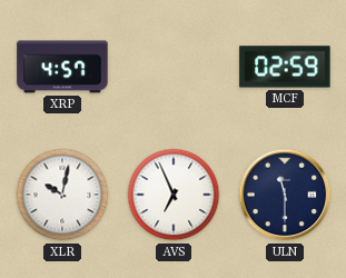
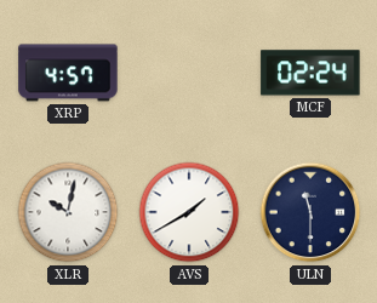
MCF: 02:59 -> 02:24 (310, 73)
AVS: 6:56 -> 1:40 (189, 212)
